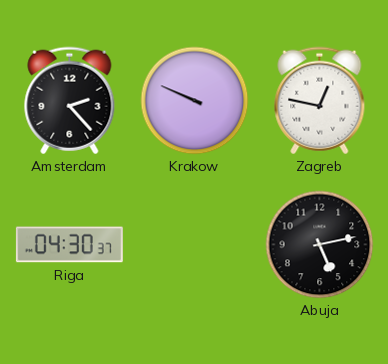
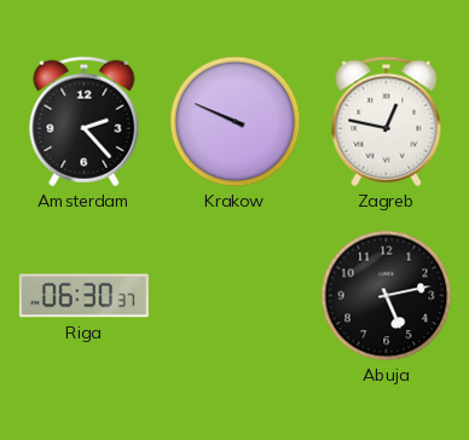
Riga: 04:30 -> 06:30 (83, 296)
